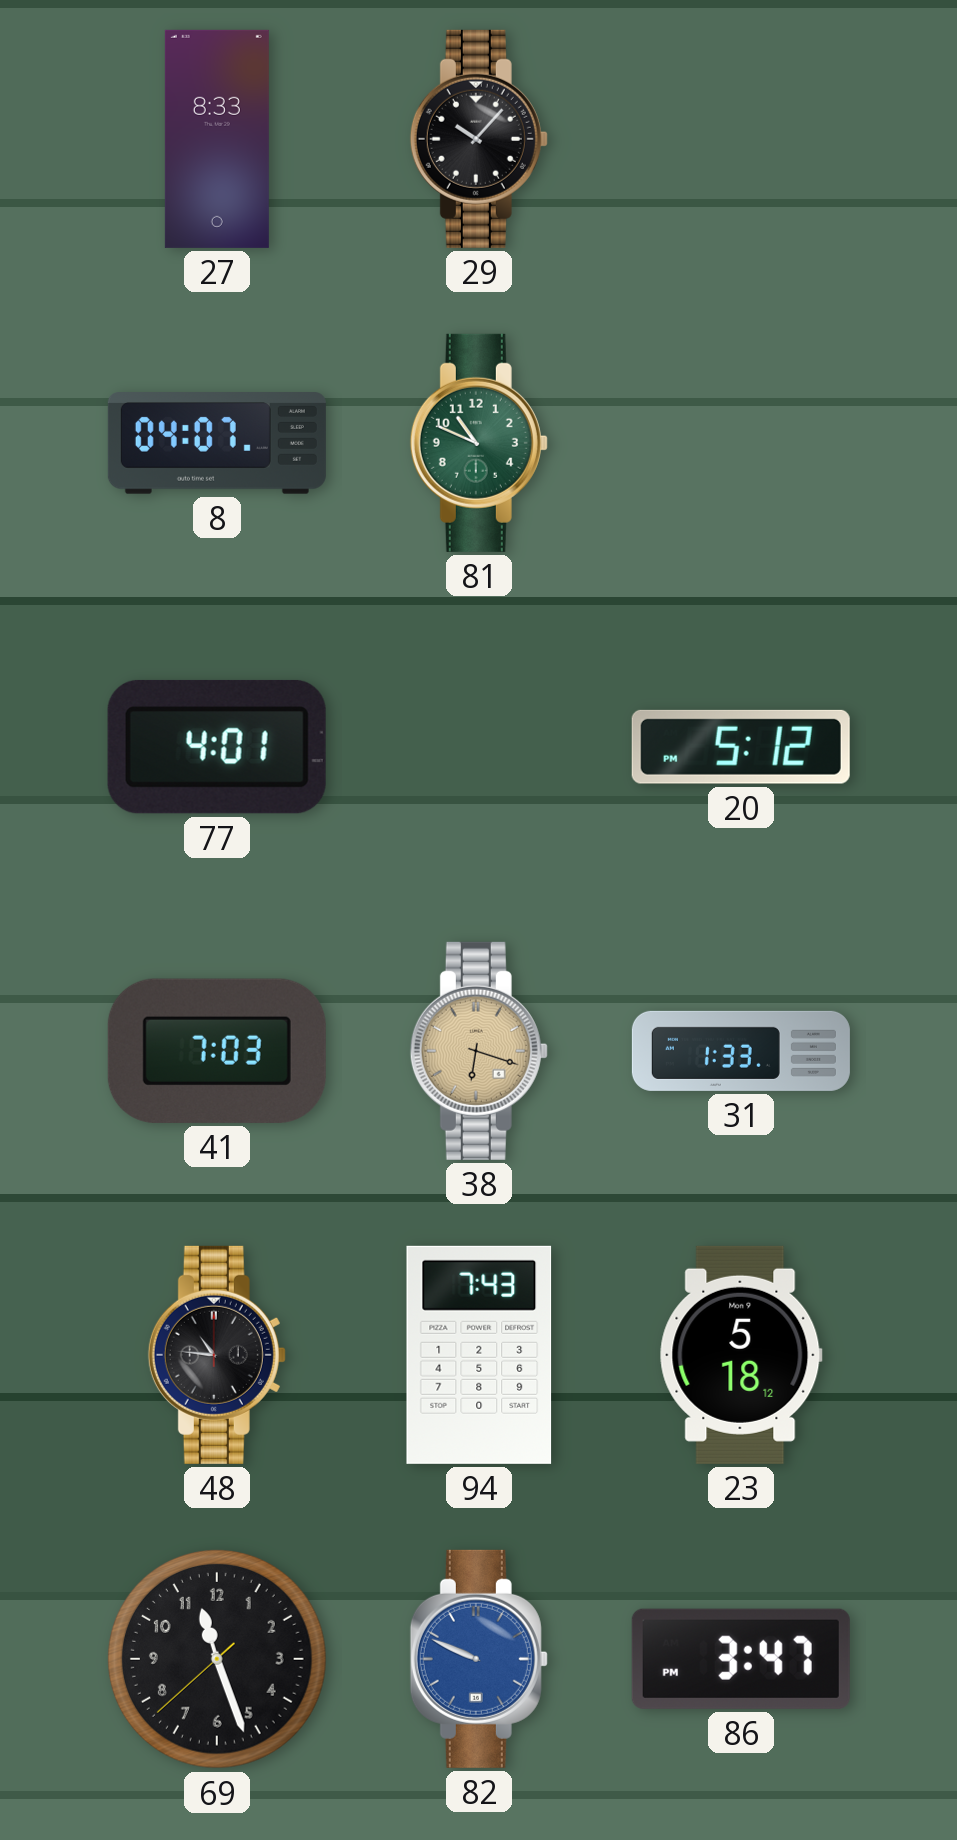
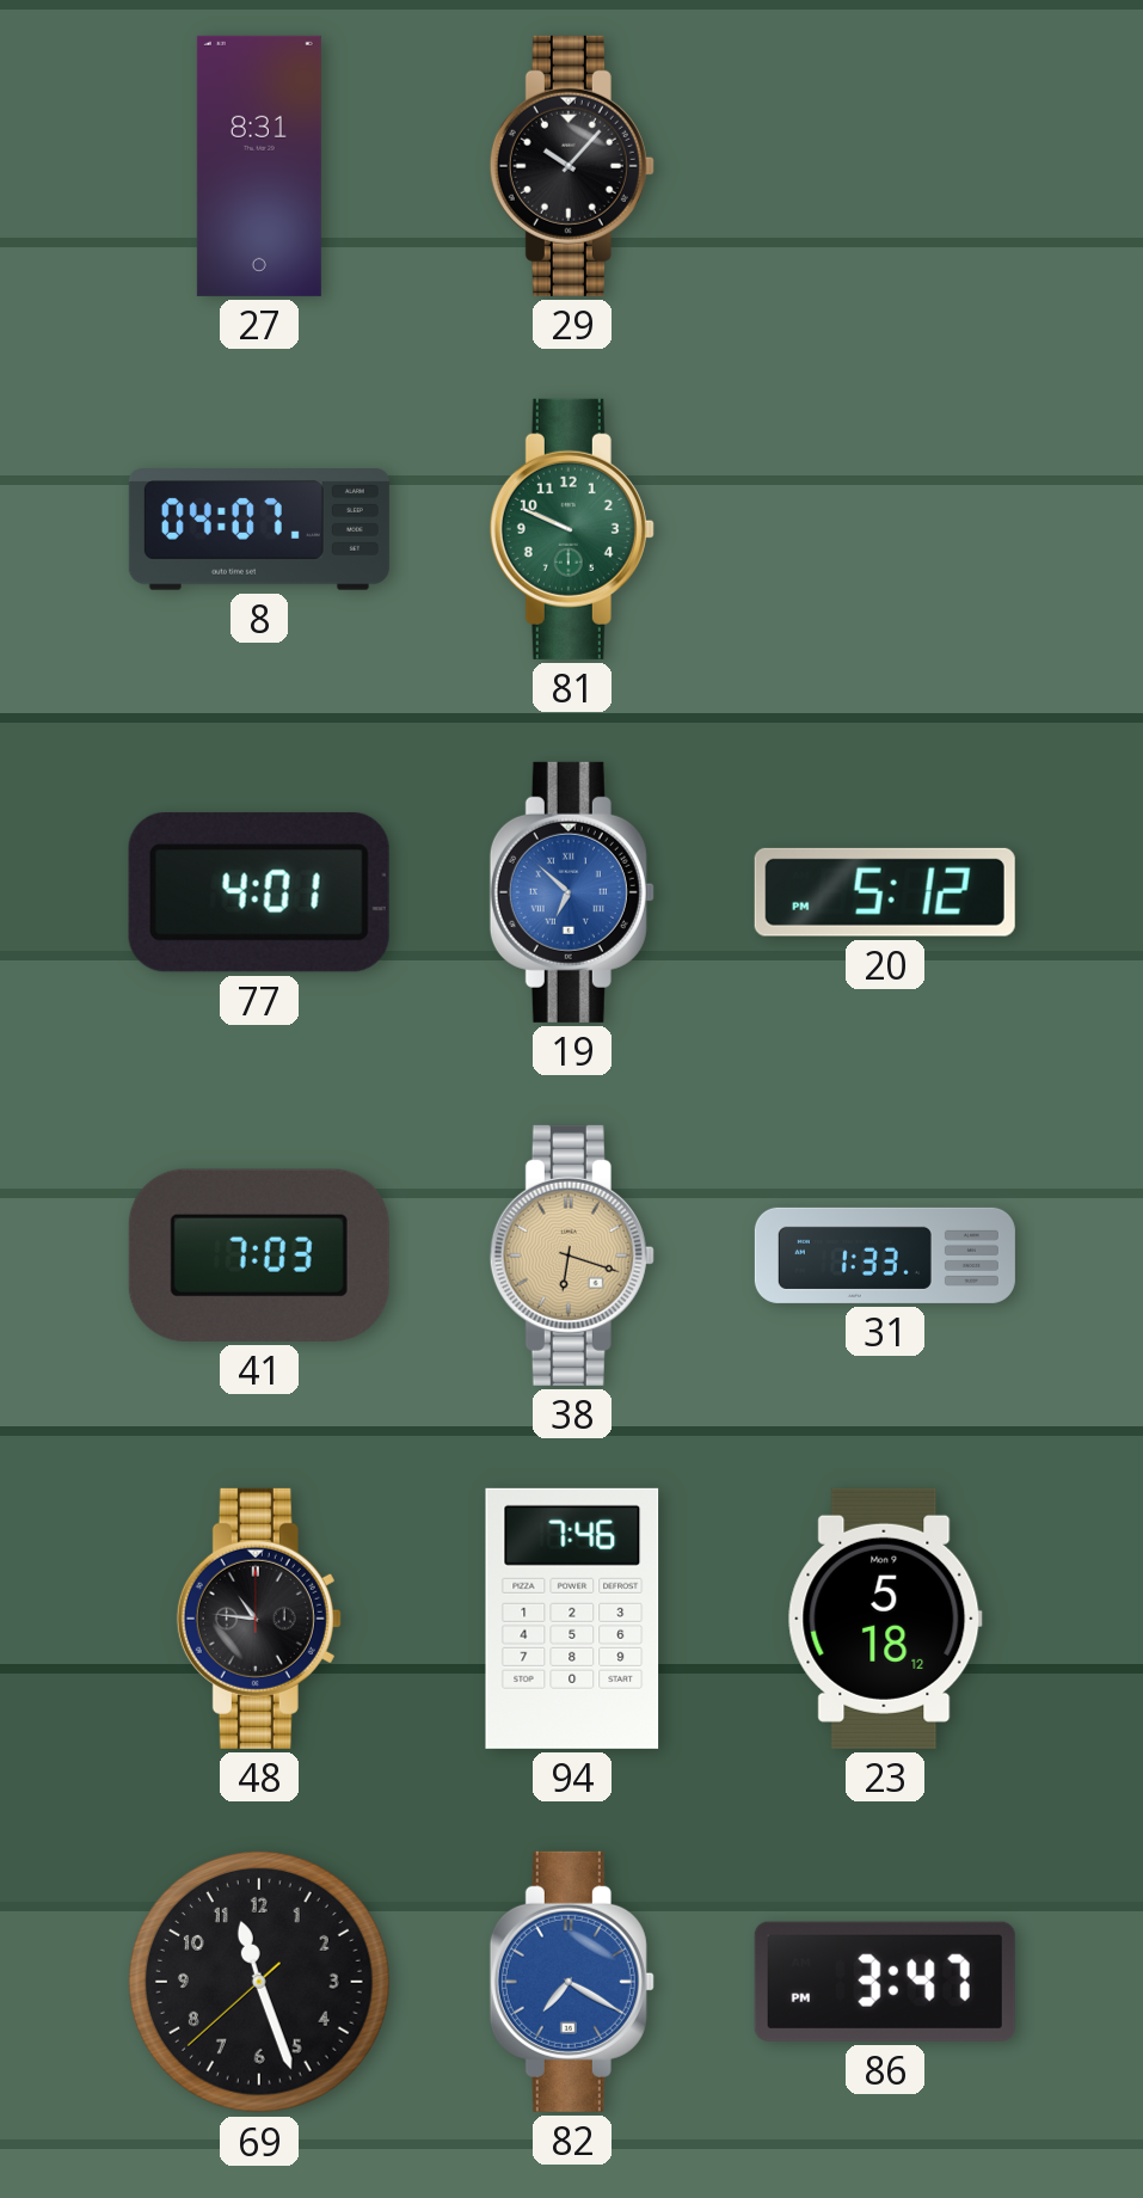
27: 8:33 -> 8:31 (259, 166)
81: 10:49 -> 9:49 (572, 529)
19: none -> 6:52 (572, 892)
94: 7:43 -> 7:46 (572, 1619)
82: 9:49 -> 7:20 (572, 1982)
